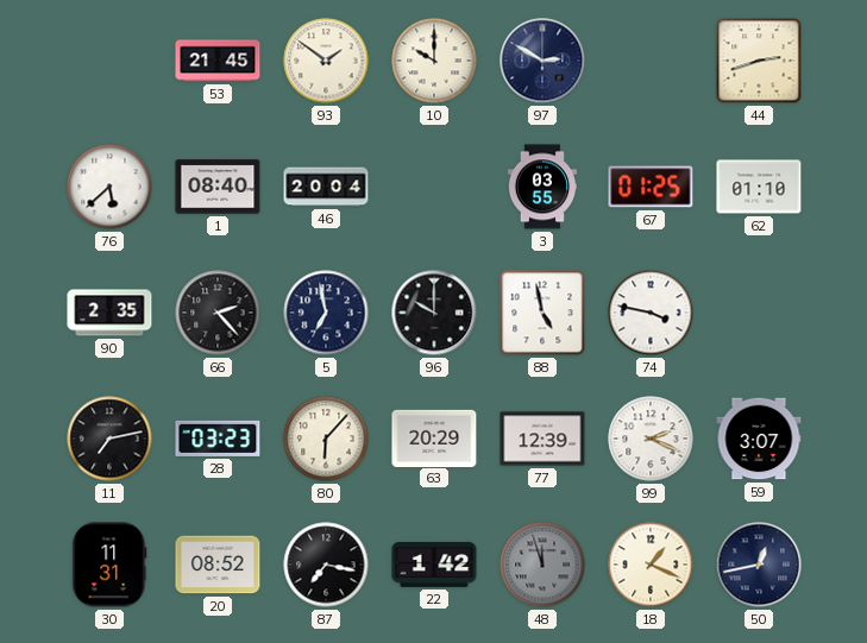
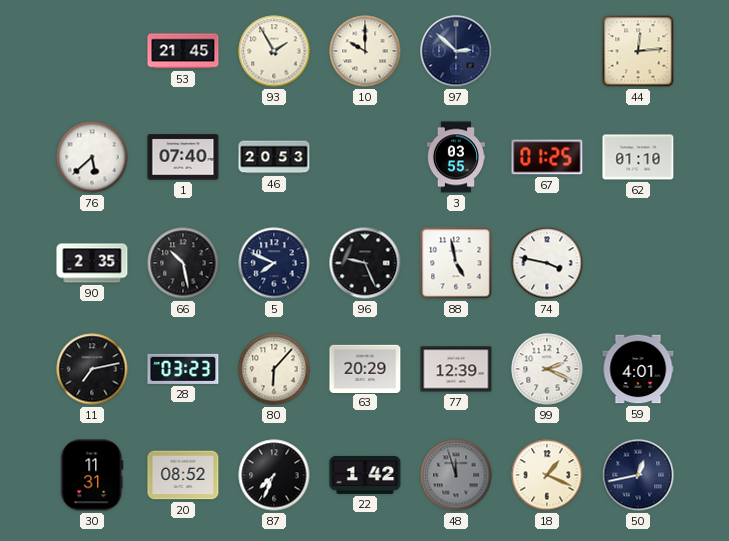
93: 1:51 -> 1:55 (274, 51)
97: 2:50 -> 2:52 (456, 51)
44: 2:42 -> 12:14 (638, 51)
1: 08:40 -> 07:40 (183, 157)
46: 20:04 -> 20:53 (274, 157)
66: 2:23 -> 10:28 (183, 263)
5: 6:58 -> 7:49 (274, 263)
96: 10:00 -> 9:26 (365, 263)
59: 3:07 -> 4:01 (638, 369)
87: 7:17 -> 7:34 (274, 475)
